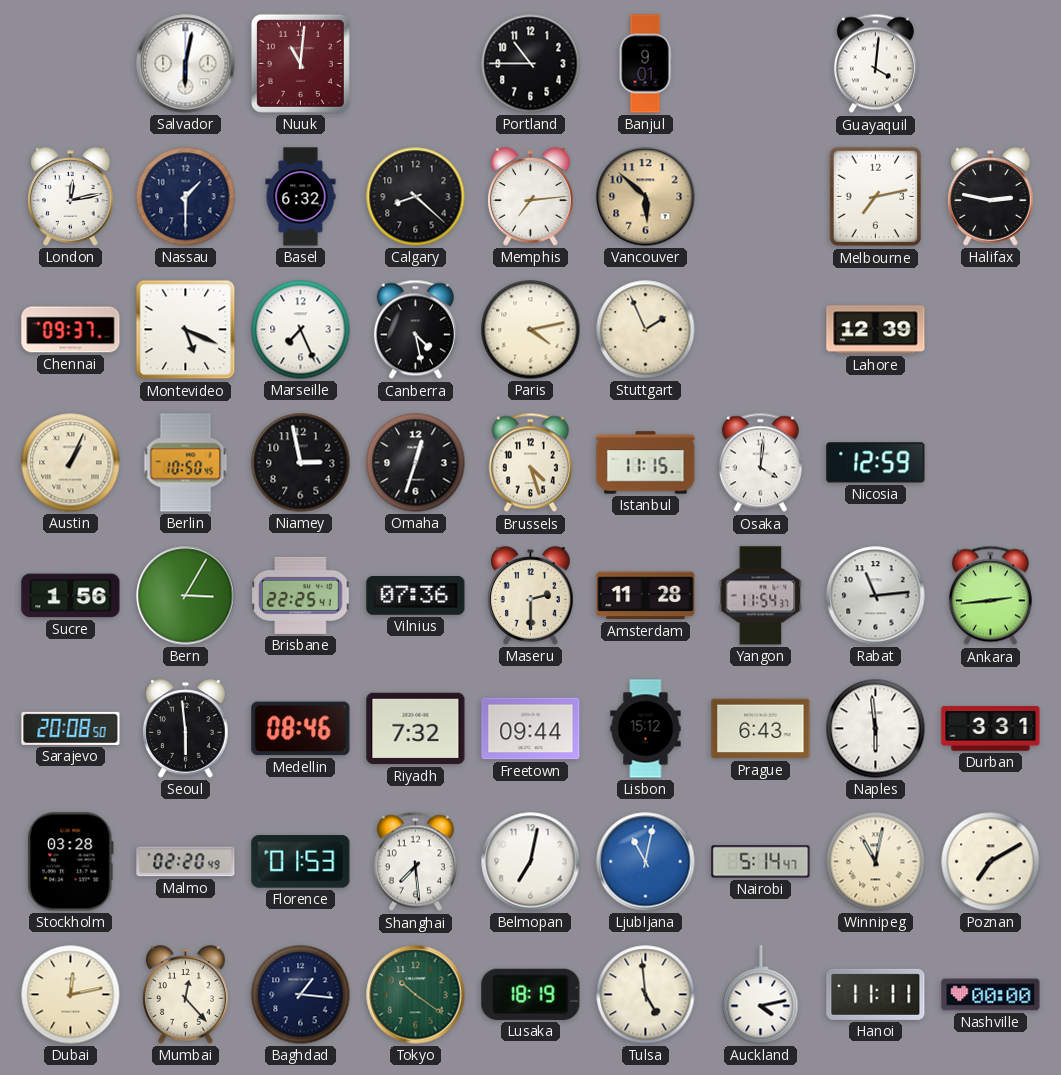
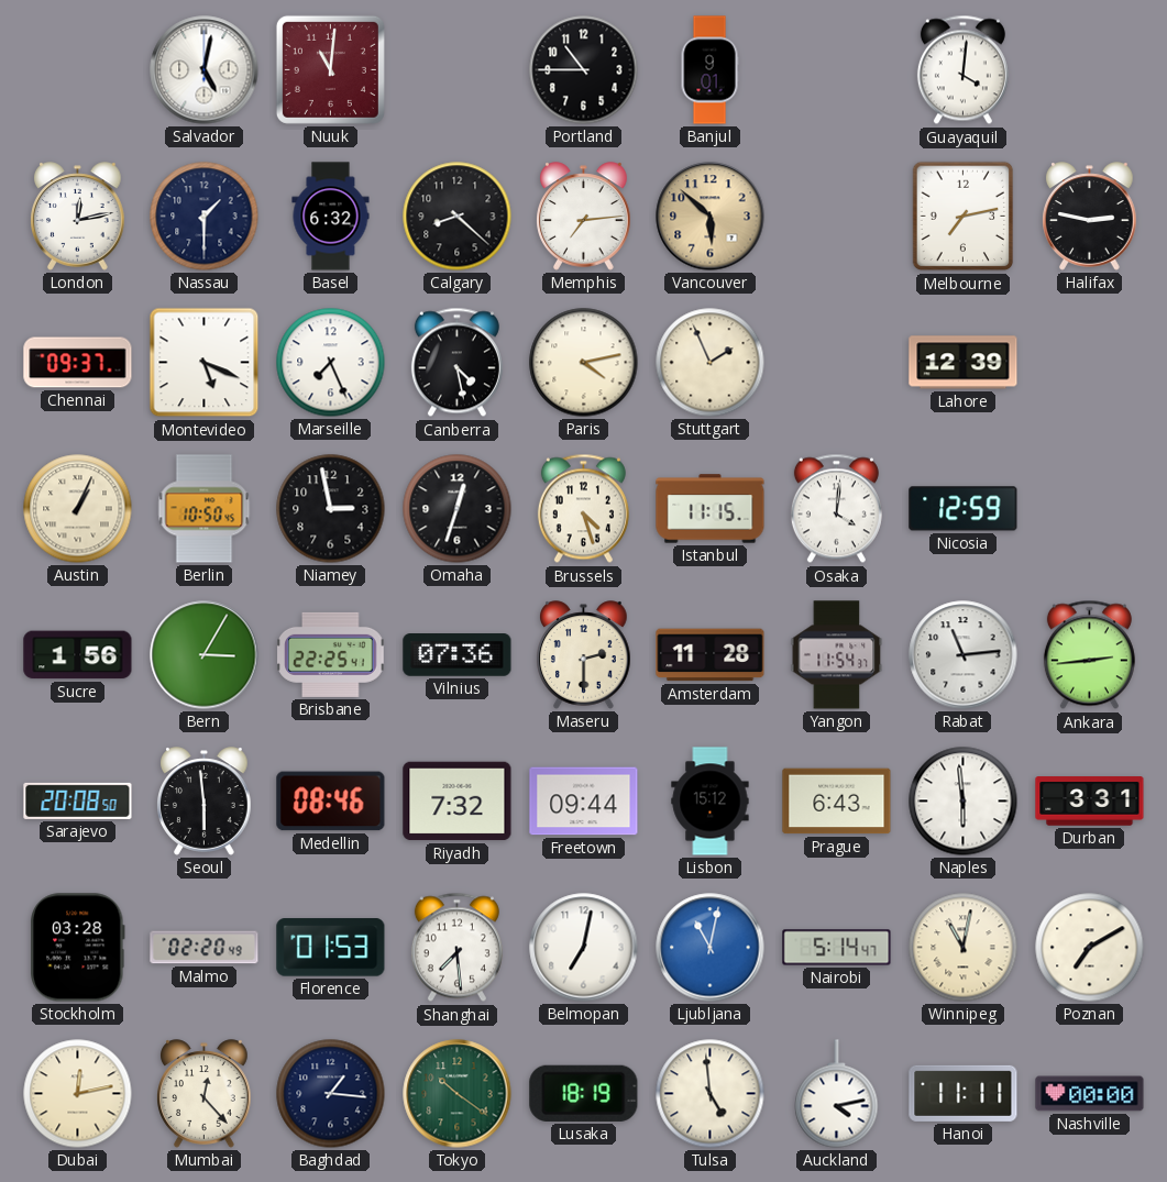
Salvador: 6:02 -> 5:02 (205, 70)
